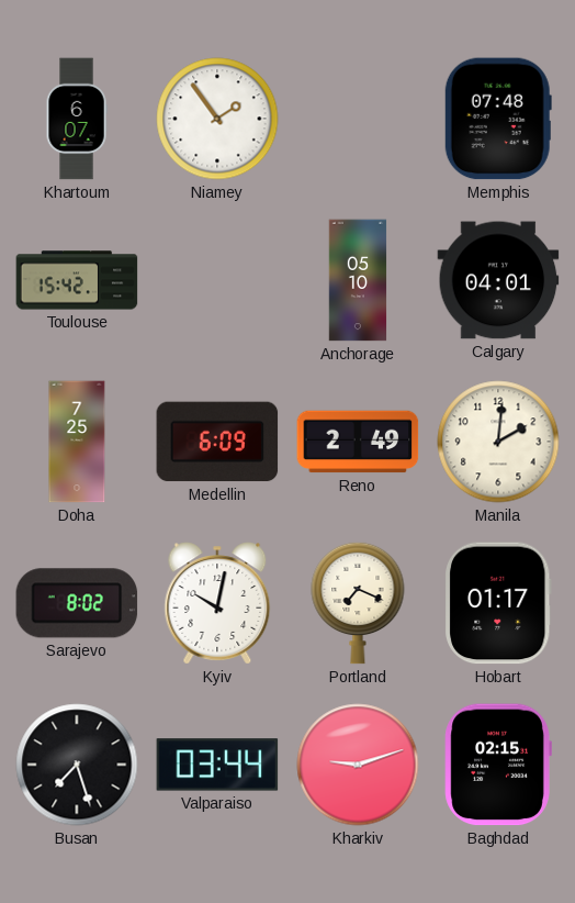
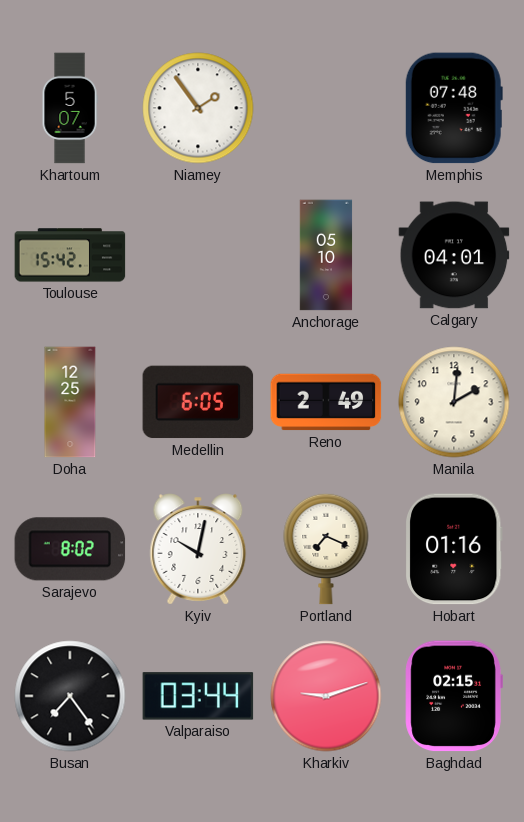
Khartoum: 6:07 -> 5:07 (70, 108)
Doha: 7:25 -> 12:25 (70, 402)
Medellin: 6:09 -> 6:05 (198, 402)
Hobart: 01:17 -> 01:16 (454, 549)
Busan: 7:27 -> 7:24 (70, 696)
